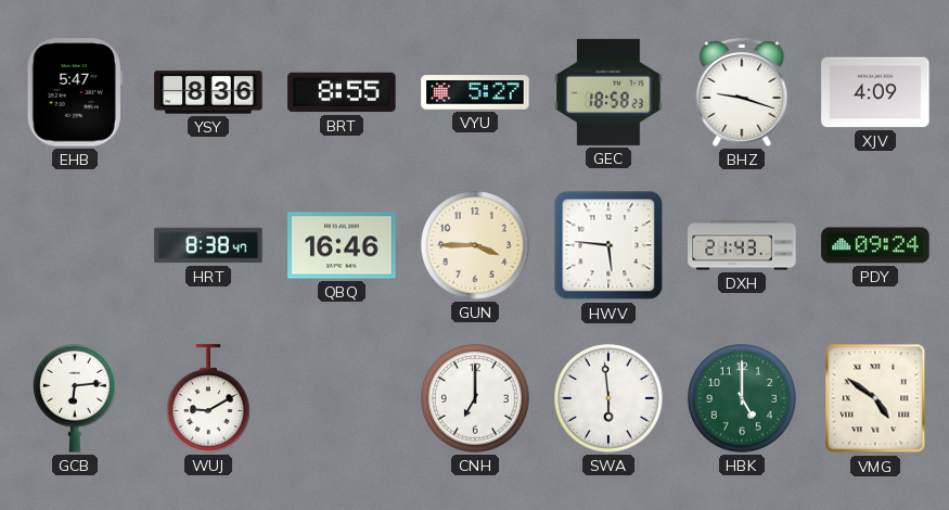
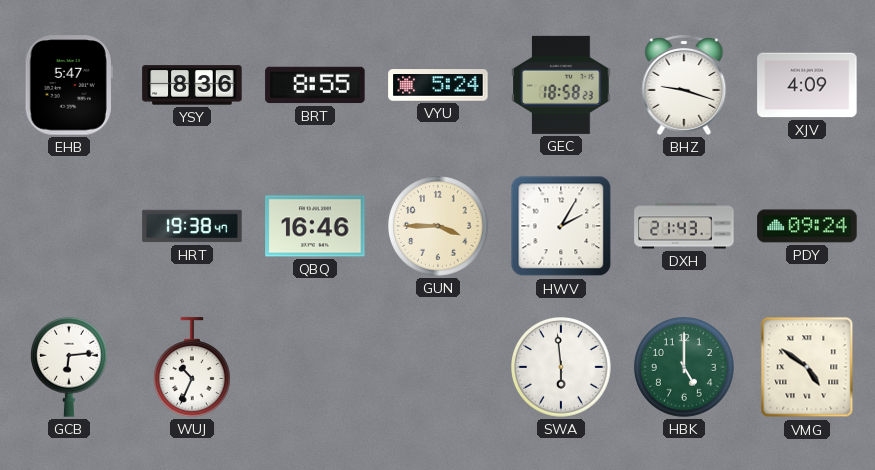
VYU: 5:27 -> 5:24 (438, 85)
HRT: 8:38 -> 19:38 (192, 226)
HWV: 5:46 -> 2:05 (561, 226)
WUJ: 9:10 -> 10:34 (193, 367)
CNH: 7:00 -> none (475, 398)
